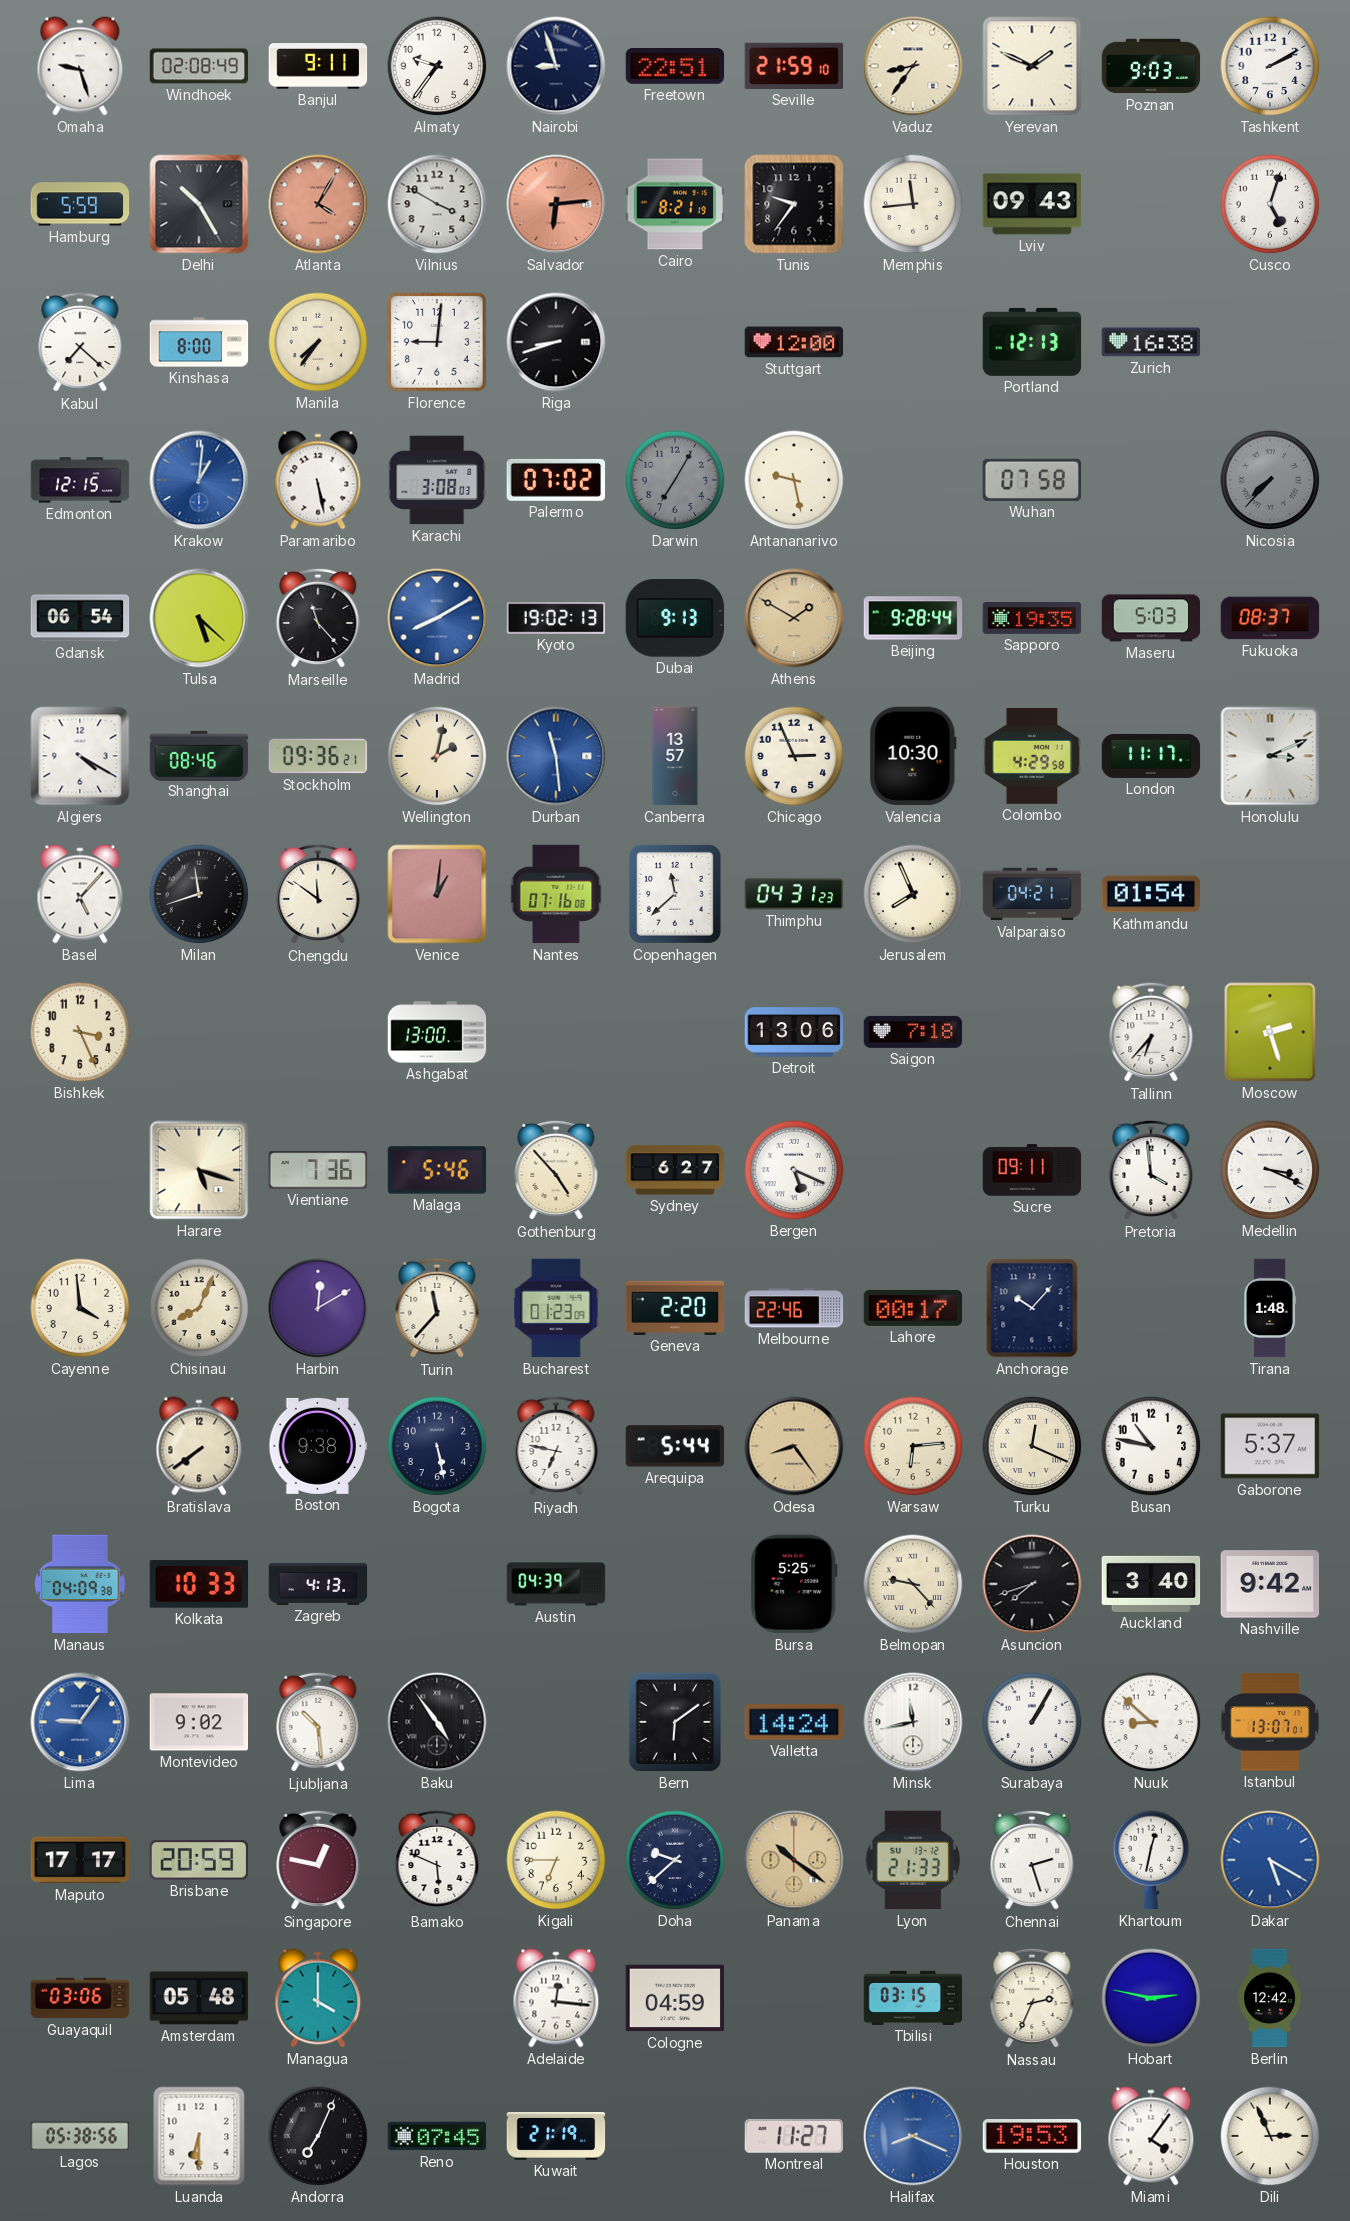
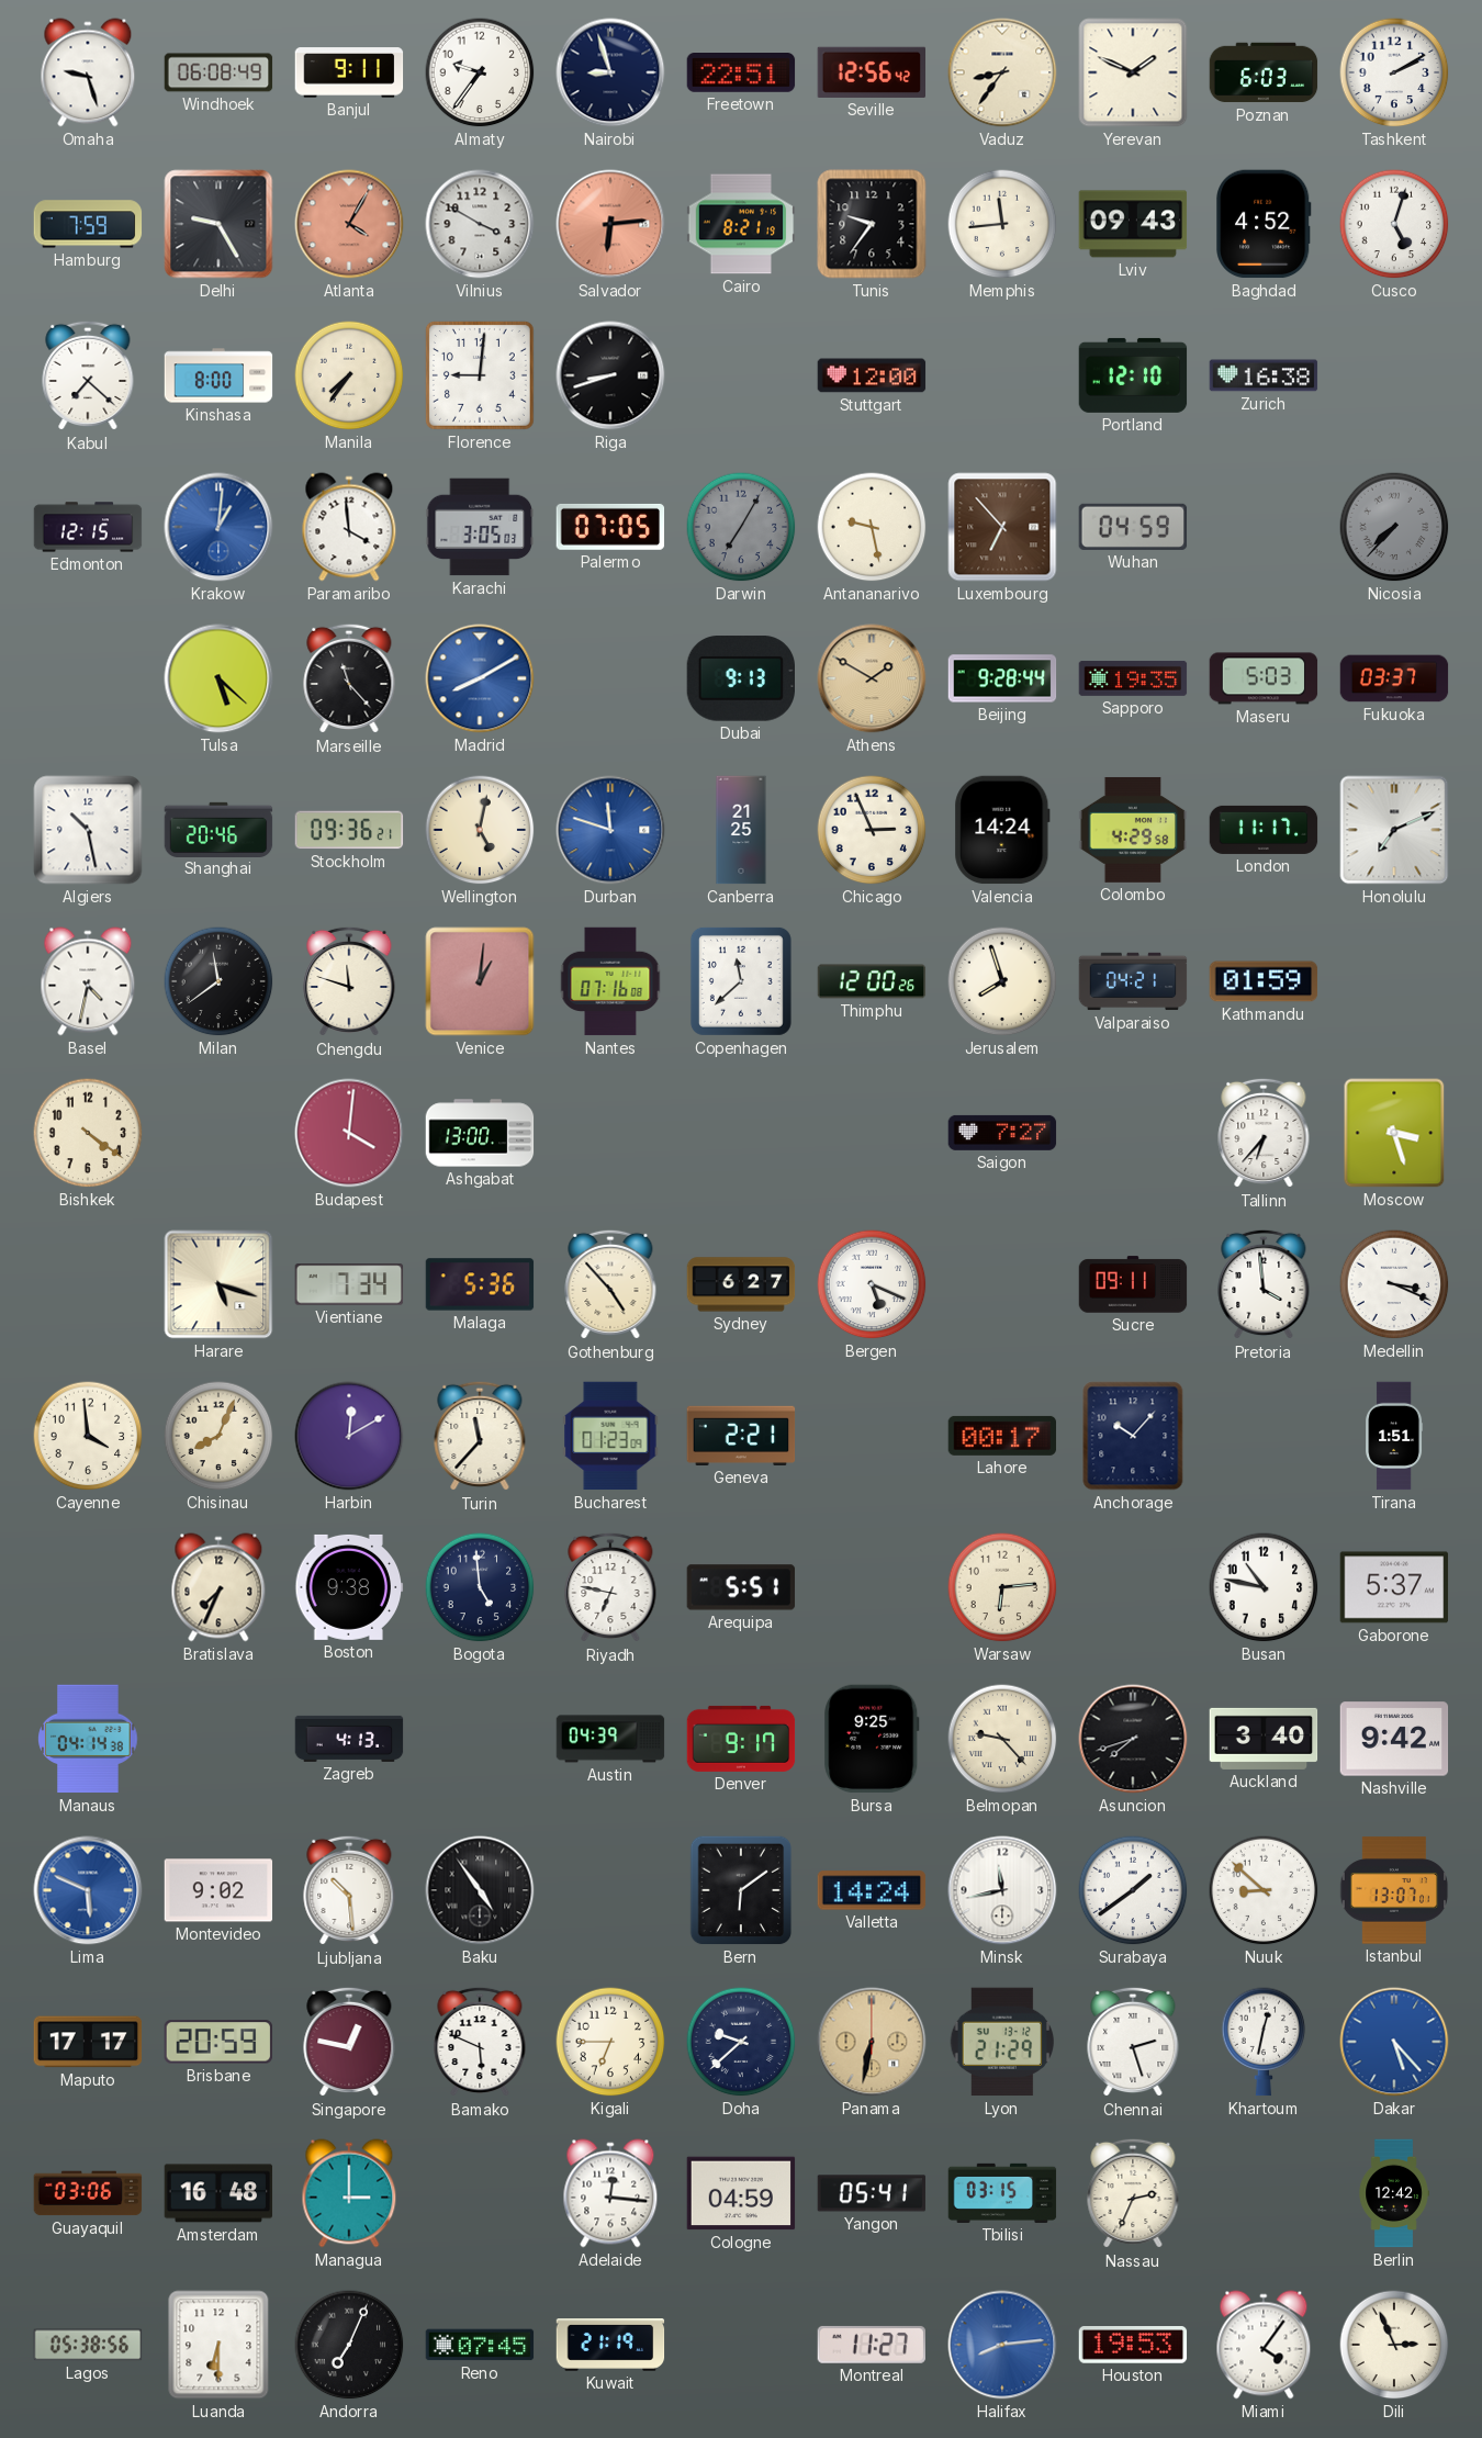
Windhoek: 02:08 -> 06:08 (218, 72)
Seville: 21:59 -> 12:56 (872, 72)
Poznan: 9:03 -> 6:03 (1264, 72)
Hamburg: 5:59 -> 7:59 (88, 224)
Delhi: 10:25 -> 9:25 (218, 224)
Baghdad: none -> 4:52 (1265, 224)
Portland: 12:13 -> 12:10 (1133, 375)
Paramaribo: 5:28 -> 3:59 (349, 527)
Karachi: 3:08 -> 3:05 (480, 527)
Palermo: 07:02 -> 07:05 (610, 527)
Luxembourg: none -> 6:53 (1002, 527)
Wuhan: 07:58 -> 04:59 (1133, 527)
Gdansk: 06:54 -> none (80, 618)
Kyoto: 19:02 -> none (556, 618)
Fukuoka: 08:37 -> 03:37 (1394, 678)
Algiers: 4:20 -> 10:28 (88, 830)
Shanghai: 08:46 -> 20:46 (218, 829)
Wellington: 2:02 -> 5:02 (480, 830)
Durban: 11:29 -> 11:48 (610, 830)
Canberra: 13:57 -> 21:25 (741, 830)
Valencia: 10:30 -> 14:24 (1002, 830)
Honolulu: 3:11 -> 7:11 (1394, 830)
Basel: 5:07 -> 4:32 (88, 981)
Milan: 11:42 -> 11:39 (218, 981)
Chengdu: 11:51 -> 11:48 (349, 981)
Thimphu: 04:31 -> 12:00 (872, 981)
Jerusalem: 7:56 -> 7:57 (1002, 981)
Kathmandu: 01:54 -> 01:59 (1264, 981)
Bishkek: 3:26 -> 4:21 (88, 1133)
Budapest: none -> 4:01 (349, 1133)
Detroit: 13:06 -> none (794, 1032)
Saigon: 7:18 -> 7:27 (1002, 1133)
Moscow: 2:27 -> 3:27 (1394, 1133)
Vientiane: 7:36 -> 7:34 (349, 1284)
Malaga: 5:46 -> 5:36 (480, 1284)
Geneva: 2:20 -> 2:21 (741, 1436)
Melbourne: 22:46 -> none (794, 1308)
Tirana: 1:48 -> 1:51 (1394, 1436)
Bratislava: 7:39 -> 7:34 (218, 1587)
Bogota: 5:28 -> 4:59 (480, 1587)
Arequipa: 5:44 -> 5:51 (741, 1587)
Odesa: 8:24 -> none (794, 1446)
Turku: 12:19 -> none (1032, 1446)
Manaus: 04:09 -> 04:14 (88, 1739)
Kolkata: 10:33 -> none (199, 1584)
Denver: none -> 9:17 (741, 1739)
Bursa: 5:25 -> 9:25 (872, 1739)
Lima: 9:06 -> 5:49 (88, 1890)
Surabaya: 1:05 -> 1:39 (1133, 1890)
Panama: 10:21 -> 6:32 (872, 2042)
Lyon: 21:33 -> 21:29 (1001, 2042)
Dakar: 5:20 -> 5:23 (1394, 2042)
Amsterdam: 05:48 -> 16:48 (218, 2193)
Managua: 4:00 -> 3:00 (349, 2193)
Yangon: none -> 05:41 (872, 2193)
Hobart: 2:47 -> none (1151, 1998)
Halifax: 8:19 -> 8:14 (1002, 2345)
